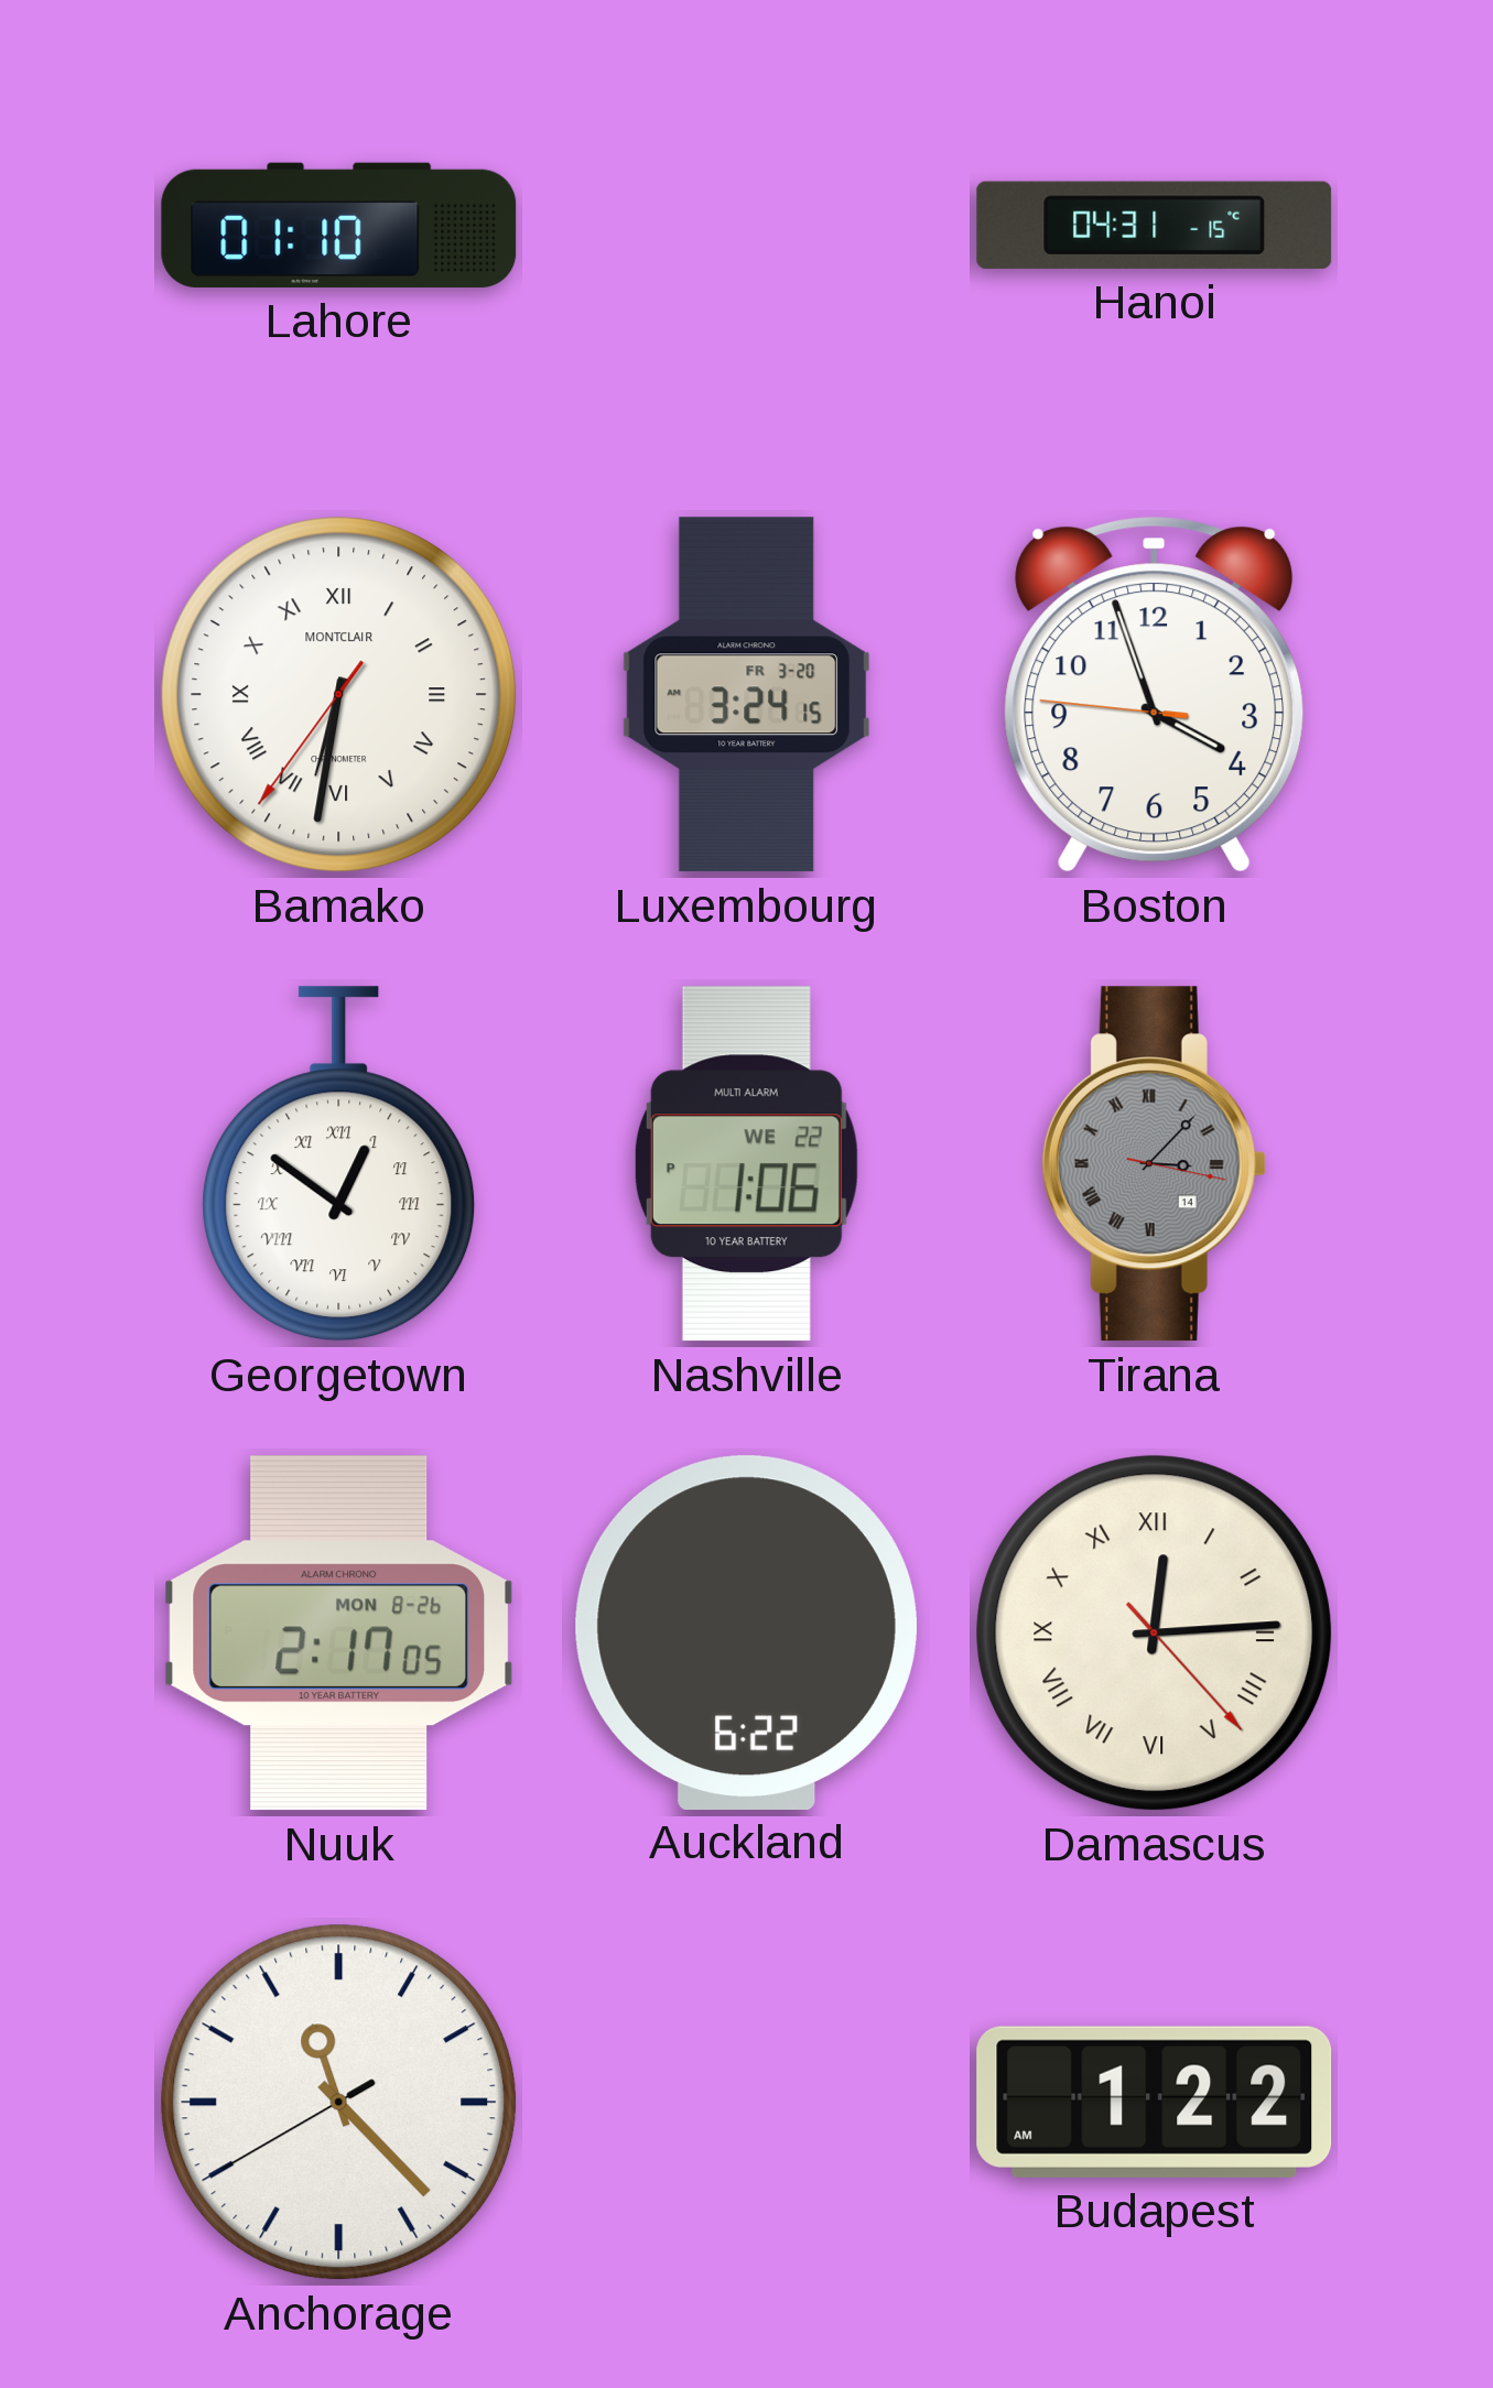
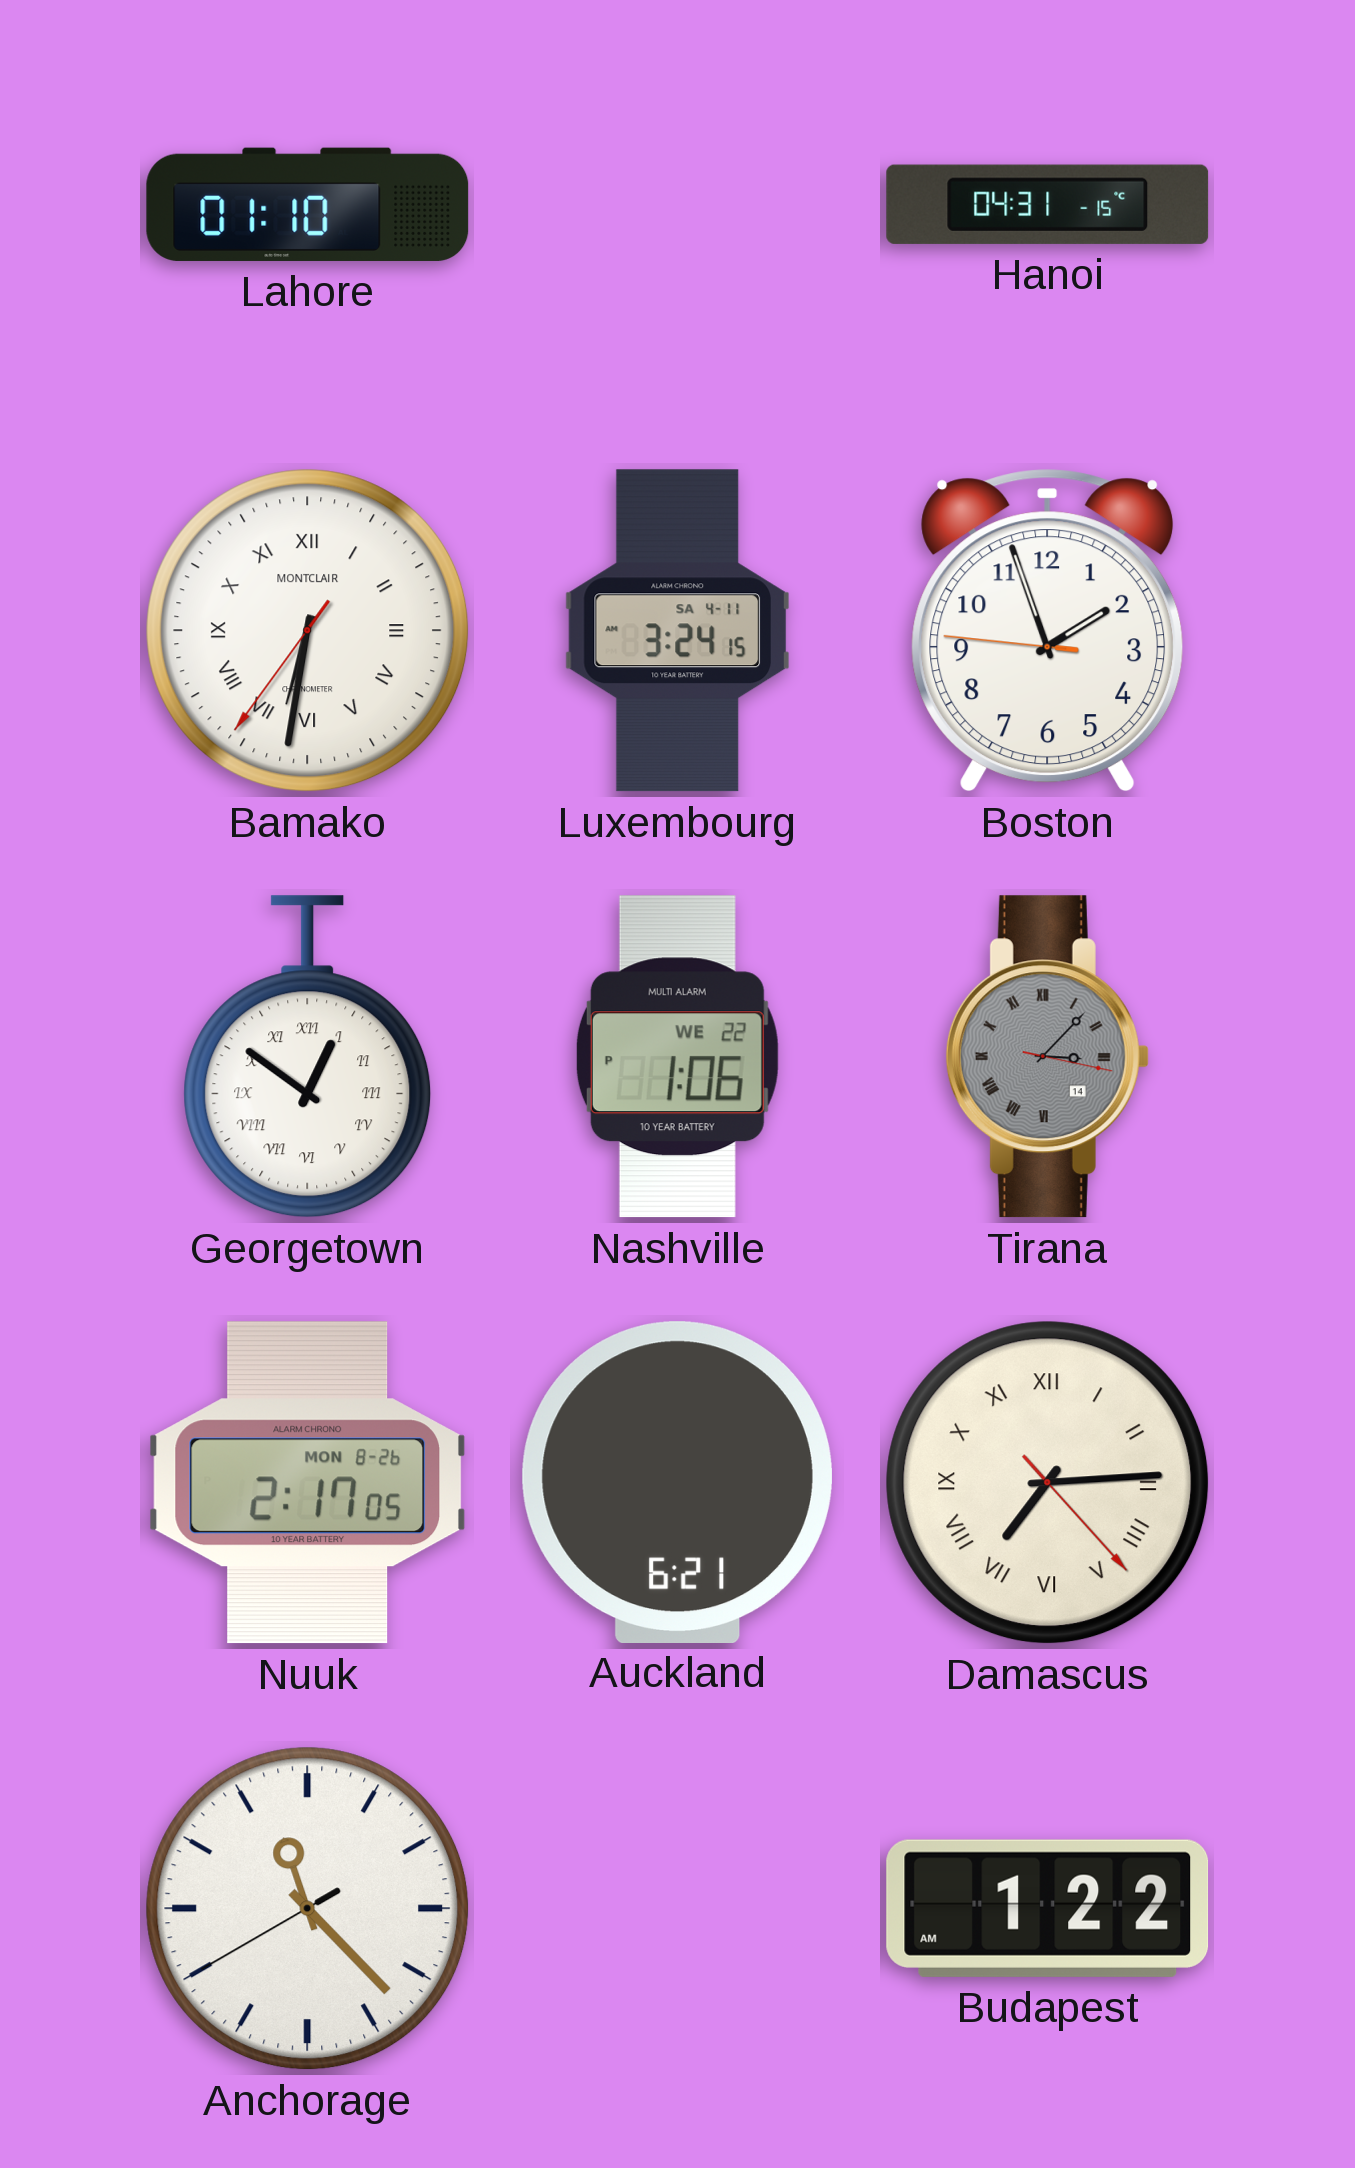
Luxembourg date: FR 3-20 -> SA 4-11 (677, 631)
Boston: 3:56 -> 1:56 (1048, 631)
Auckland: 6:22 -> 6:21 (677, 1482)
Damascus: 12:14 -> 7:14 (1048, 1483)
